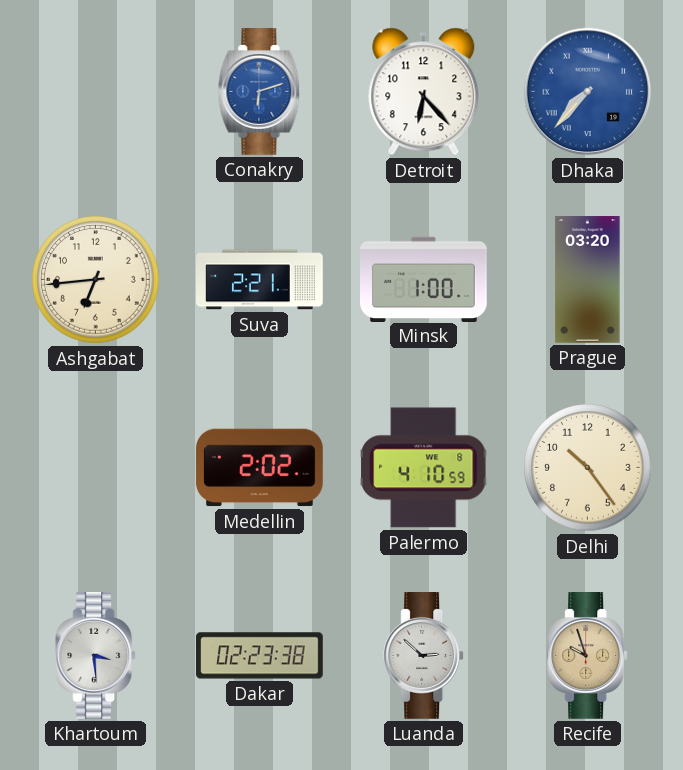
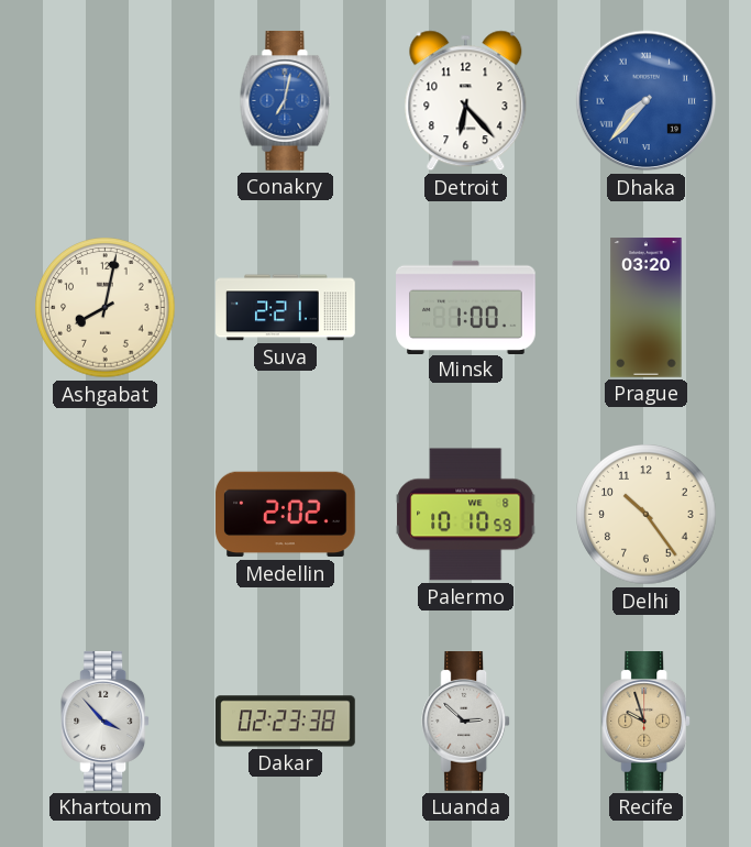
Conakry: 6:12 -> 7:02 (286, 101)
Ashgabat: 6:44 -> 8:02 (106, 308)
Palermo: 4:10 -> 10:10 (466, 515)
Khartoum: 3:29 -> 3:53 (106, 722)
